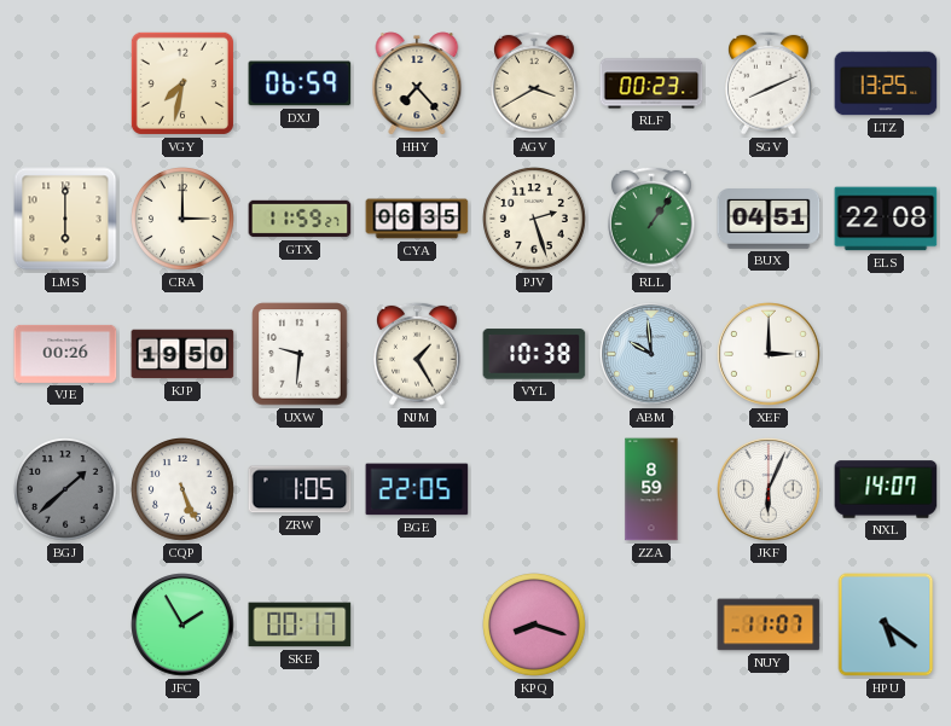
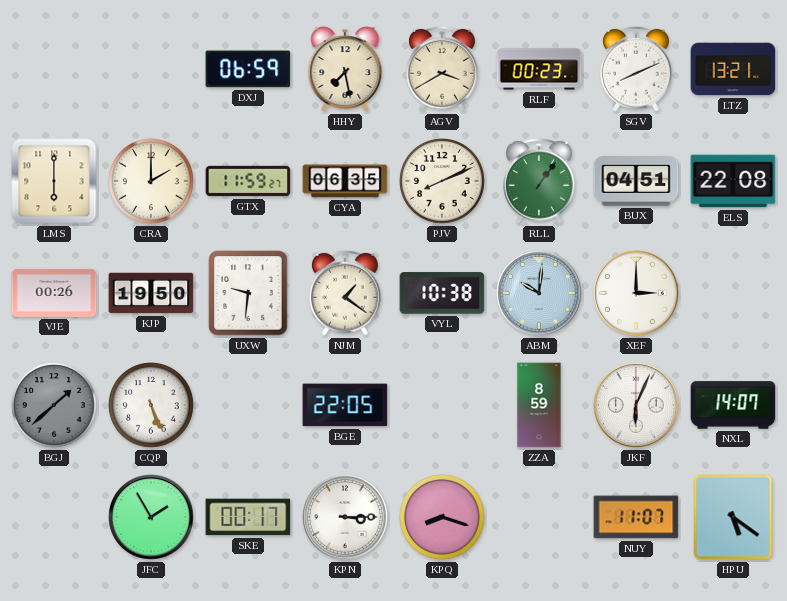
VGY: 7:32 -> none (182, 83)
HHY: 7:23 -> 7:28 (345, 69)
LTZ: 13:25 -> 13:21 (733, 69)
CRA: 3:00 -> 2:00 (152, 182)
PJV: 2:27 -> 8:11 (443, 182)
NJM: 1:25 -> 1:21 (346, 293)
ABM: 9:59 -> 10:01 (539, 293)
ZRW: 1:05 -> none (300, 489)
KPN: none -> 3:15 (345, 517)
